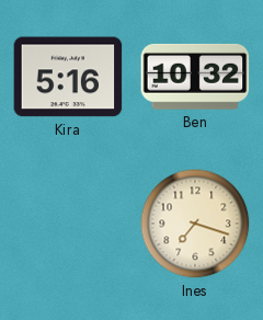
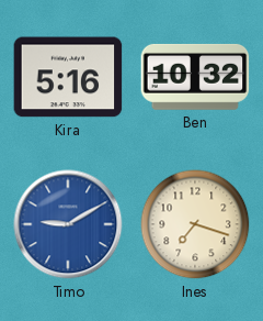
Timo: none -> 9:10 (68, 224)
